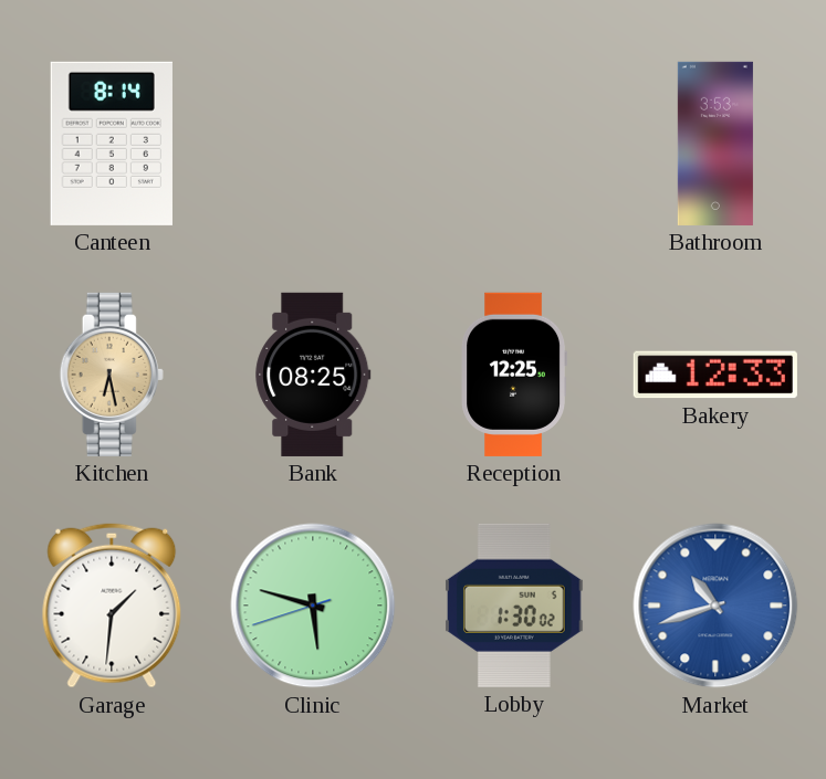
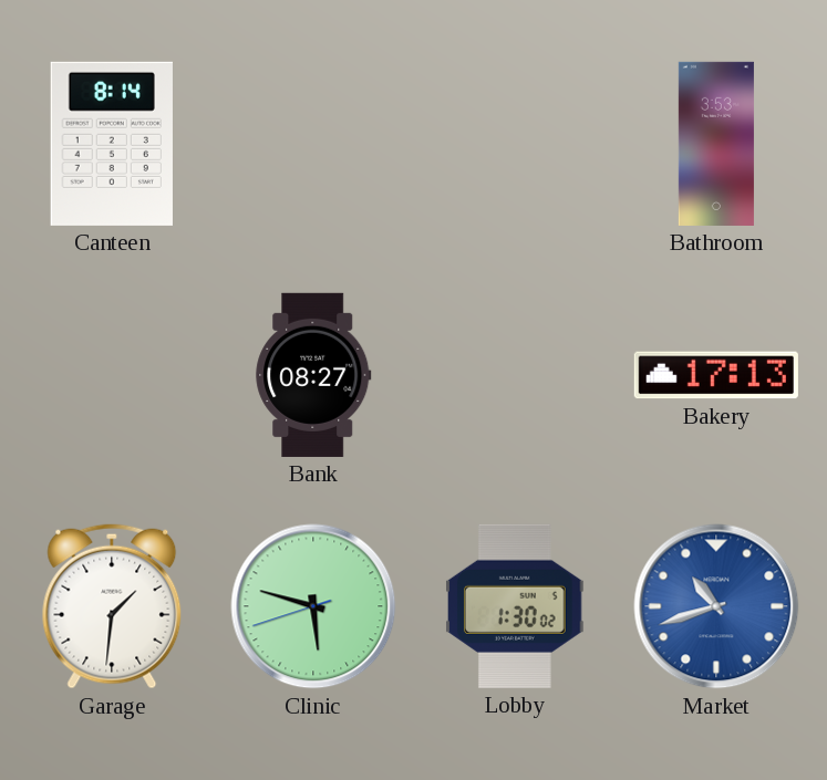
Kitchen: 6:28 -> none (112, 375)
Bank: 08:25 -> 08:27 (313, 375)
Reception: 12:25 -> none (513, 375)
Bakery: 12:33 -> 17:13 (716, 375)
